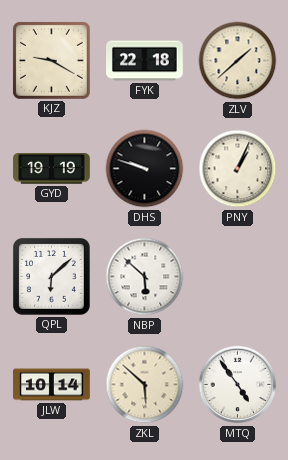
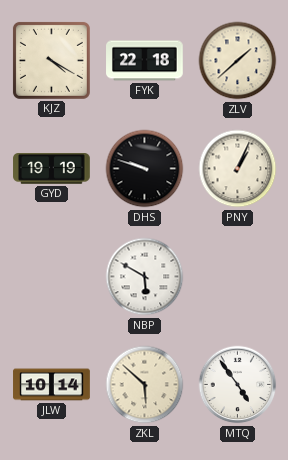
KJZ: 9:20 -> 4:20 (51, 60)
QPL: 6:08 -> none (51, 276)
NBP: 5:52 -> 5:50 (145, 277)
